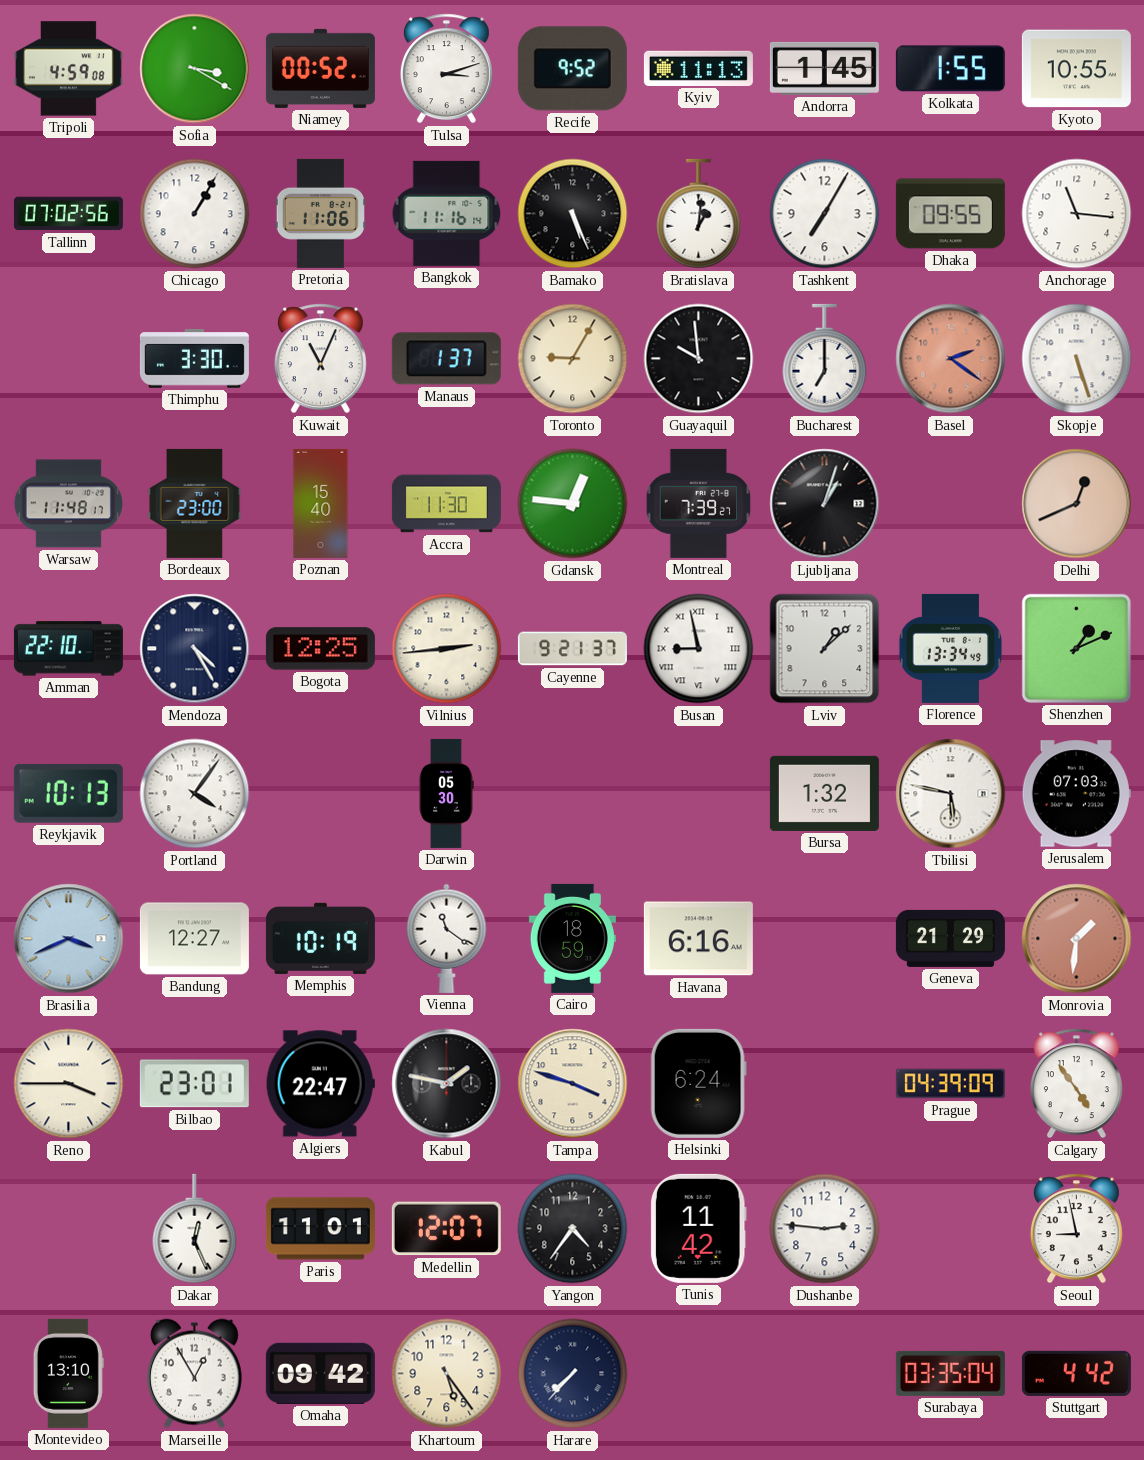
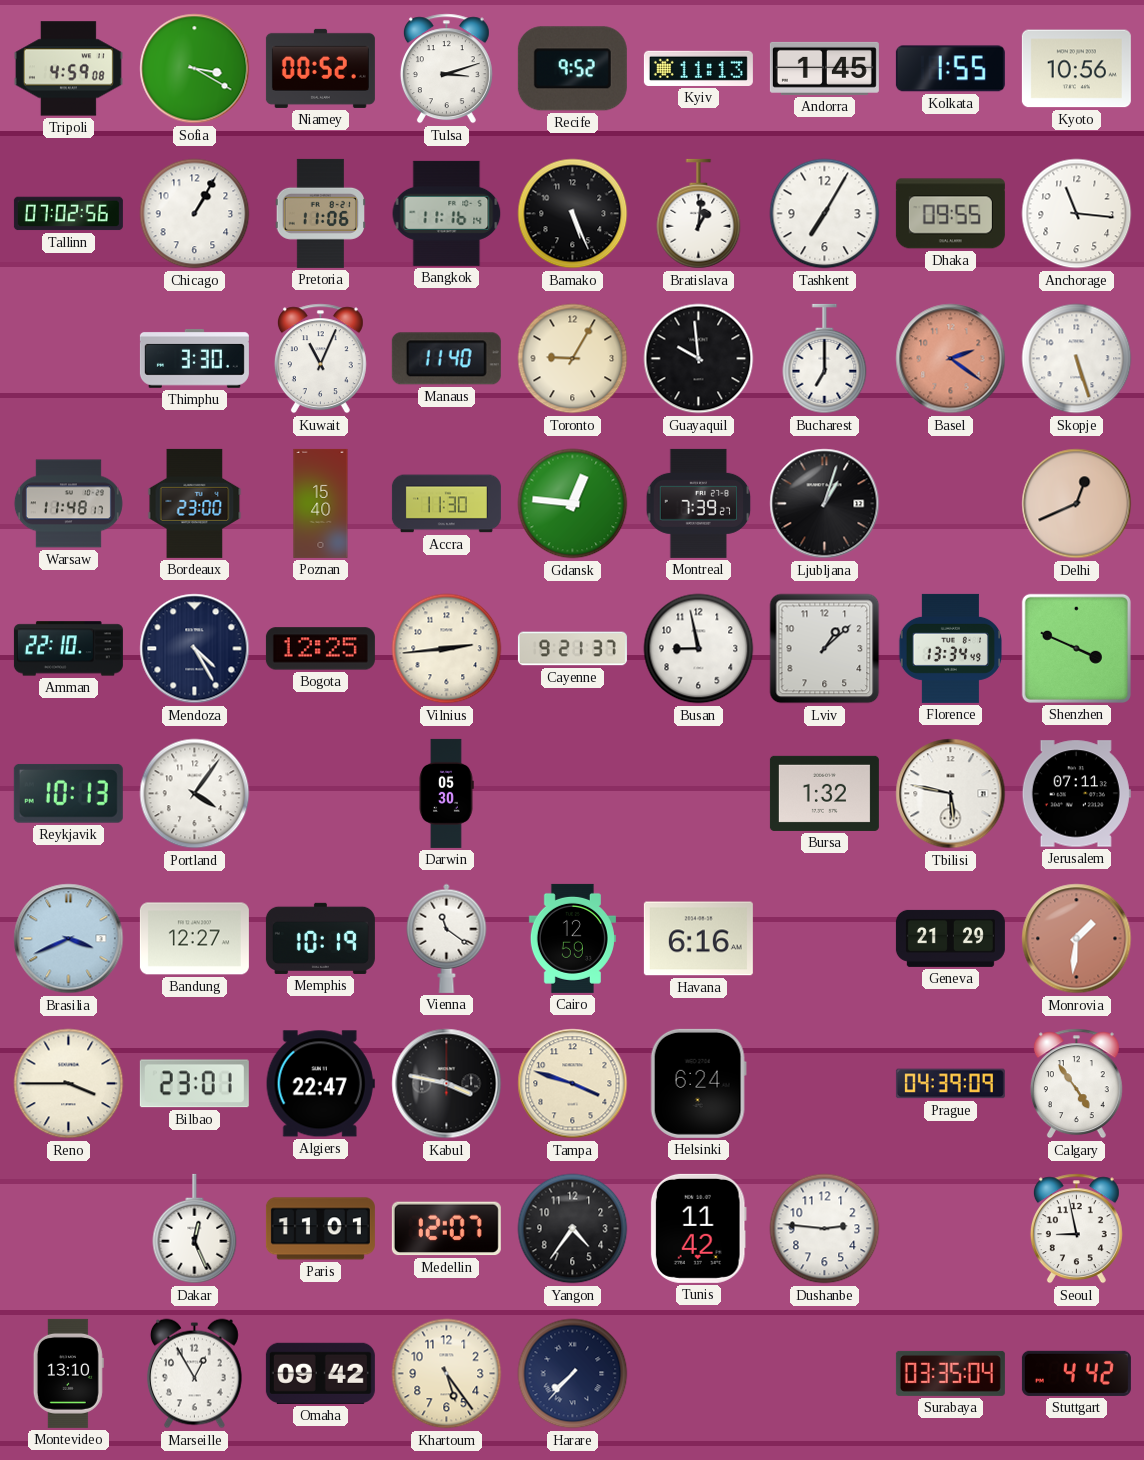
Kyoto: 10:55 -> 10:56 (1076, 69)
Manaus: 1:37 -> 11:40 (446, 359)
Busan numerals: Roman -> Arabic (699, 649)
Shenzhen: 1:11 -> 3:49 (1076, 648)
Jerusalem: 07:03 -> 07:11 (1076, 794)
Cairo: 18:59 -> 12:59 (572, 938)
Kabul: 1:47 -> 3:47 (447, 1084)
